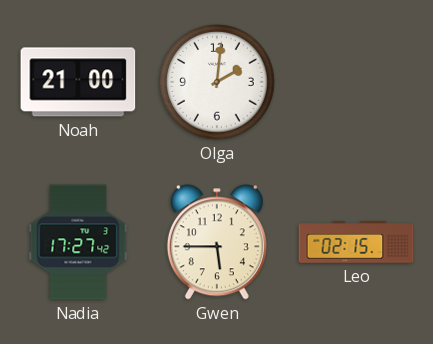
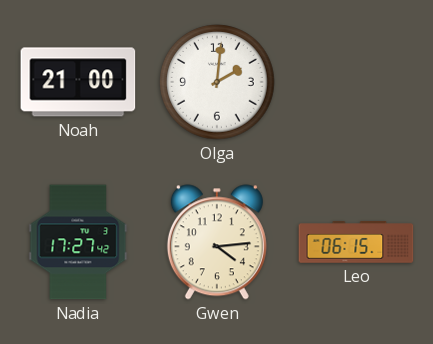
Gwen: 5:45 -> 4:14 (217, 242)
Leo: 02:15 -> 06:15 (356, 242)
